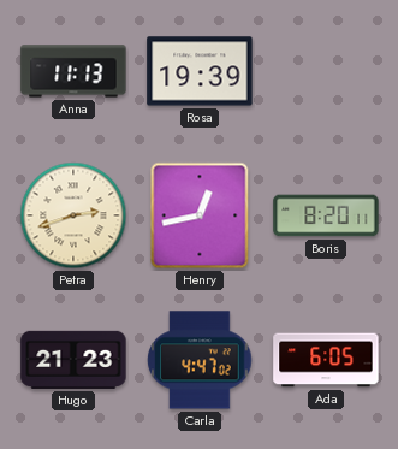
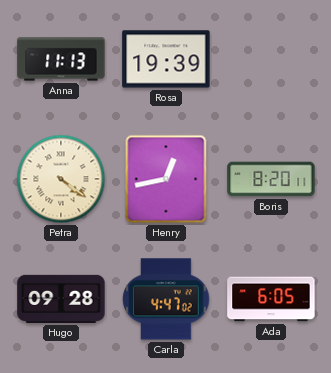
Petra: 2:42 -> 4:21 (61, 179)
Hugo: 21:23 -> 09:28 (61, 299)
